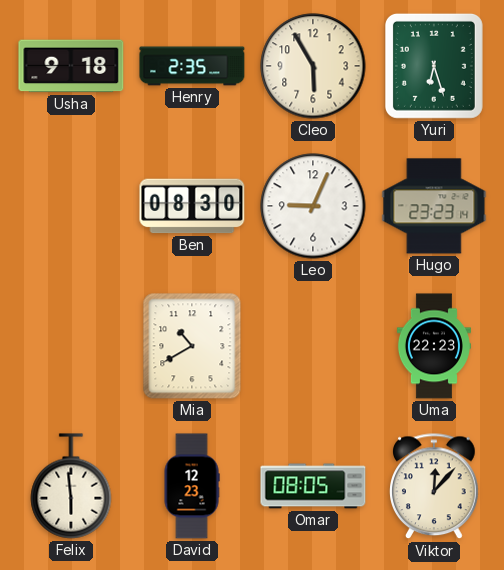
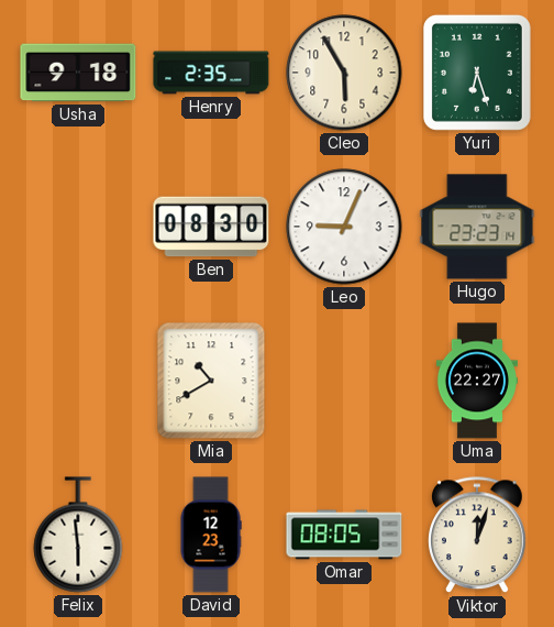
Uma: 22:23 -> 22:27 (477, 381)
Viktor: 12:07 -> 12:03 (478, 536)
